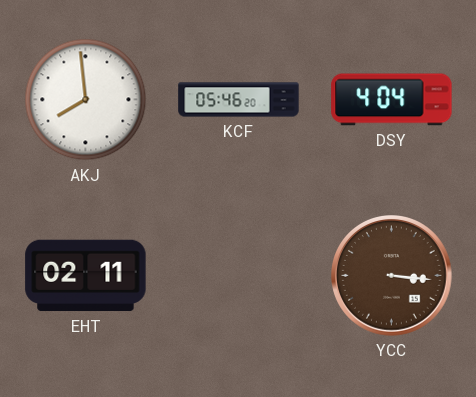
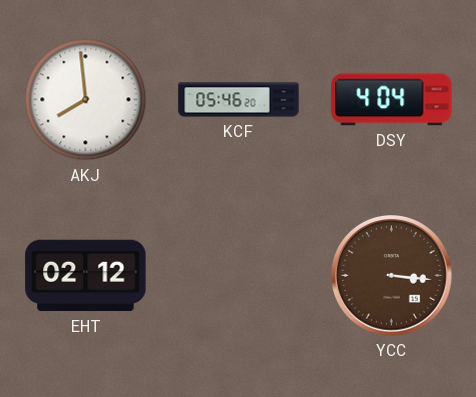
EHT: 02:11 -> 02:12 (86, 276)
